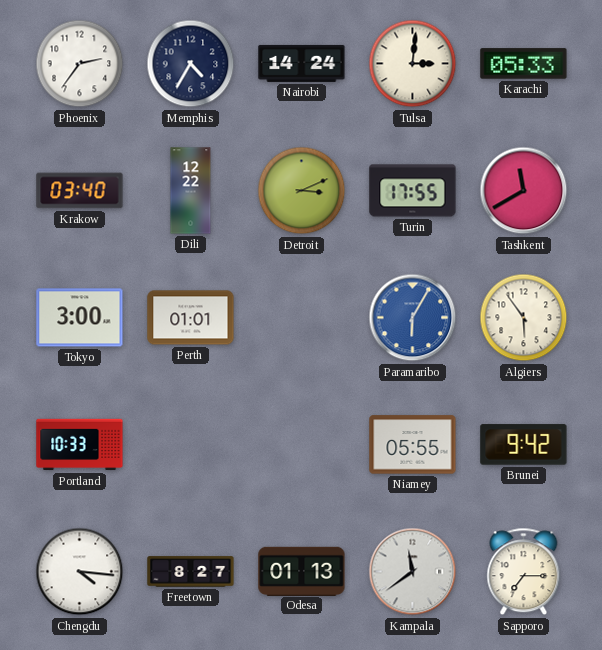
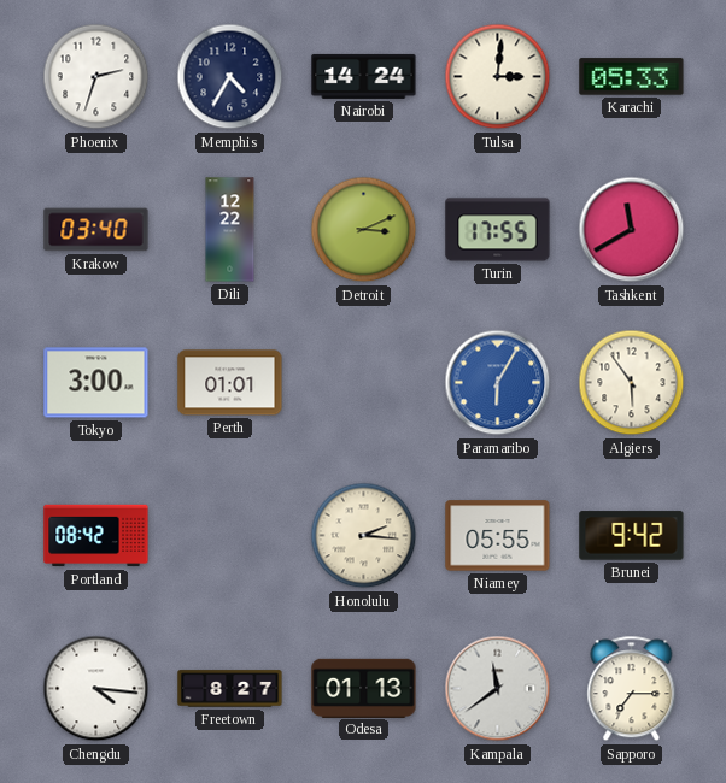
Phoenix: 2:36 -> 2:33 (96, 77)
Portland: 10:33 -> 08:42 (96, 536)
Honolulu: none -> 2:16 (364, 536)
